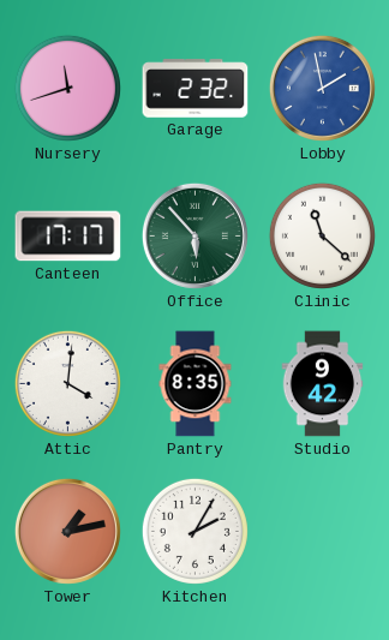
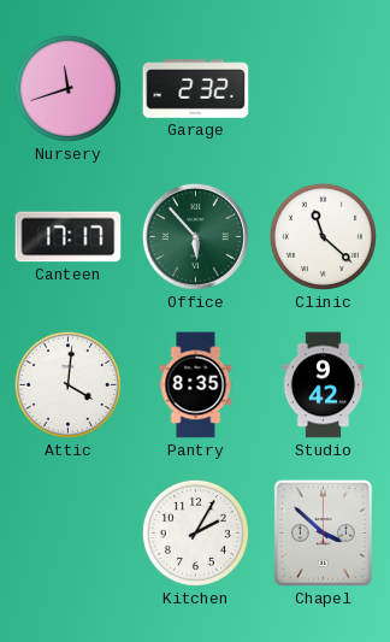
Lobby: 1:58 -> none (322, 88)
Tower: 1:13 -> none (67, 531)
Chapel: none -> 3:52 (323, 532)
